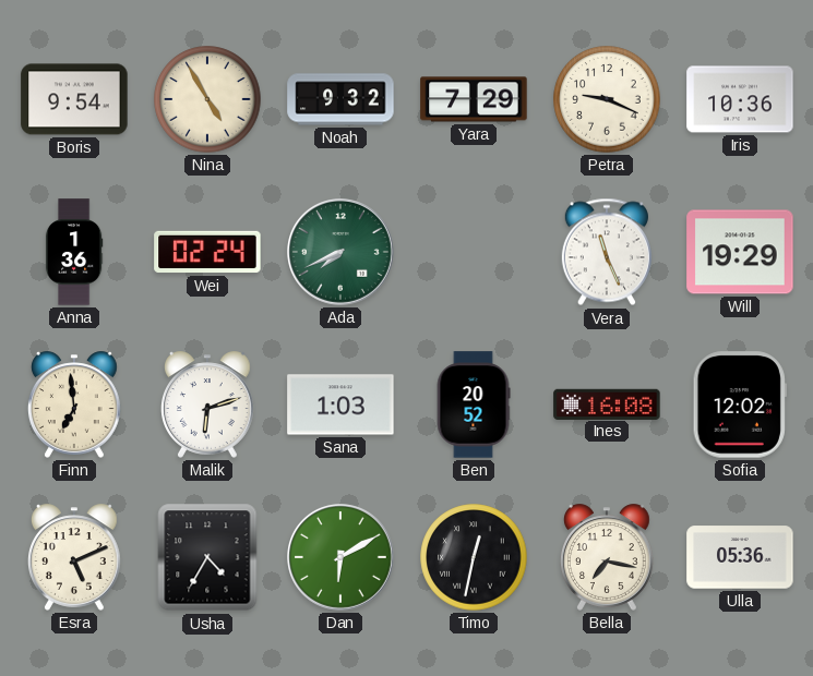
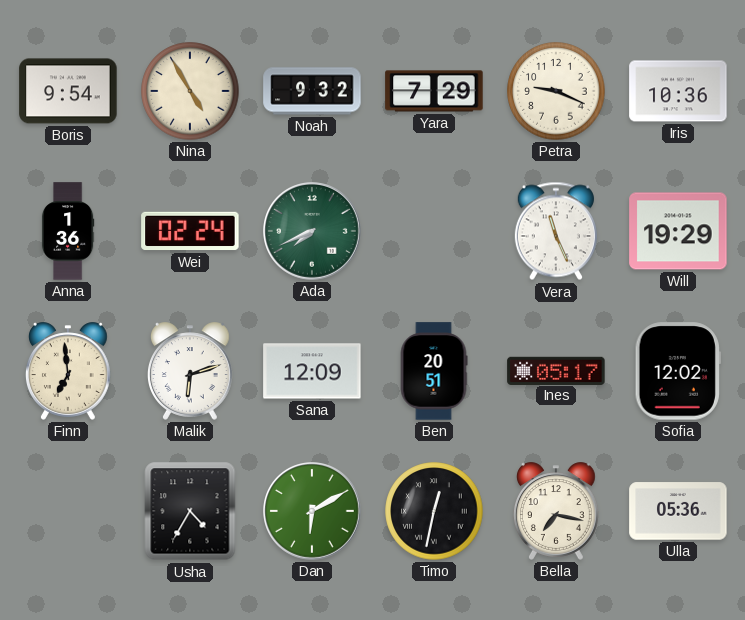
Sana: 1:03 -> 12:09 (312, 371)
Ben: 20:52 -> 20:51 (434, 371)
Ines: 16:08 -> 05:17 (556, 370)
Esra: 5:11 -> none (74, 557)
